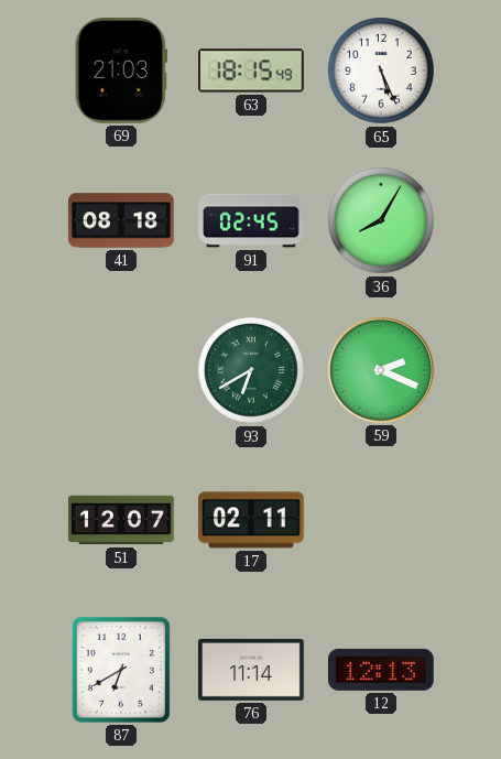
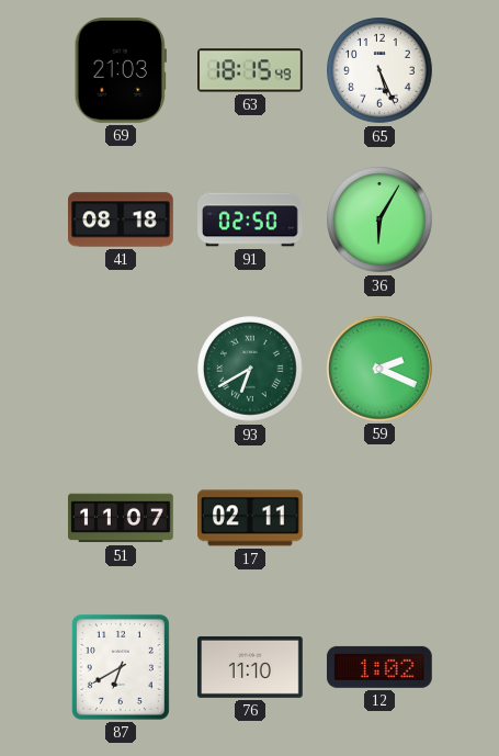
91: 02:45 -> 02:50 (251, 219)
36: 8:05 -> 6:05 (379, 219)
51: 12:07 -> 11:07 (122, 518)
76: 11:14 -> 11:10 (251, 667)
12: 12:13 -> 1:02 (379, 667)
